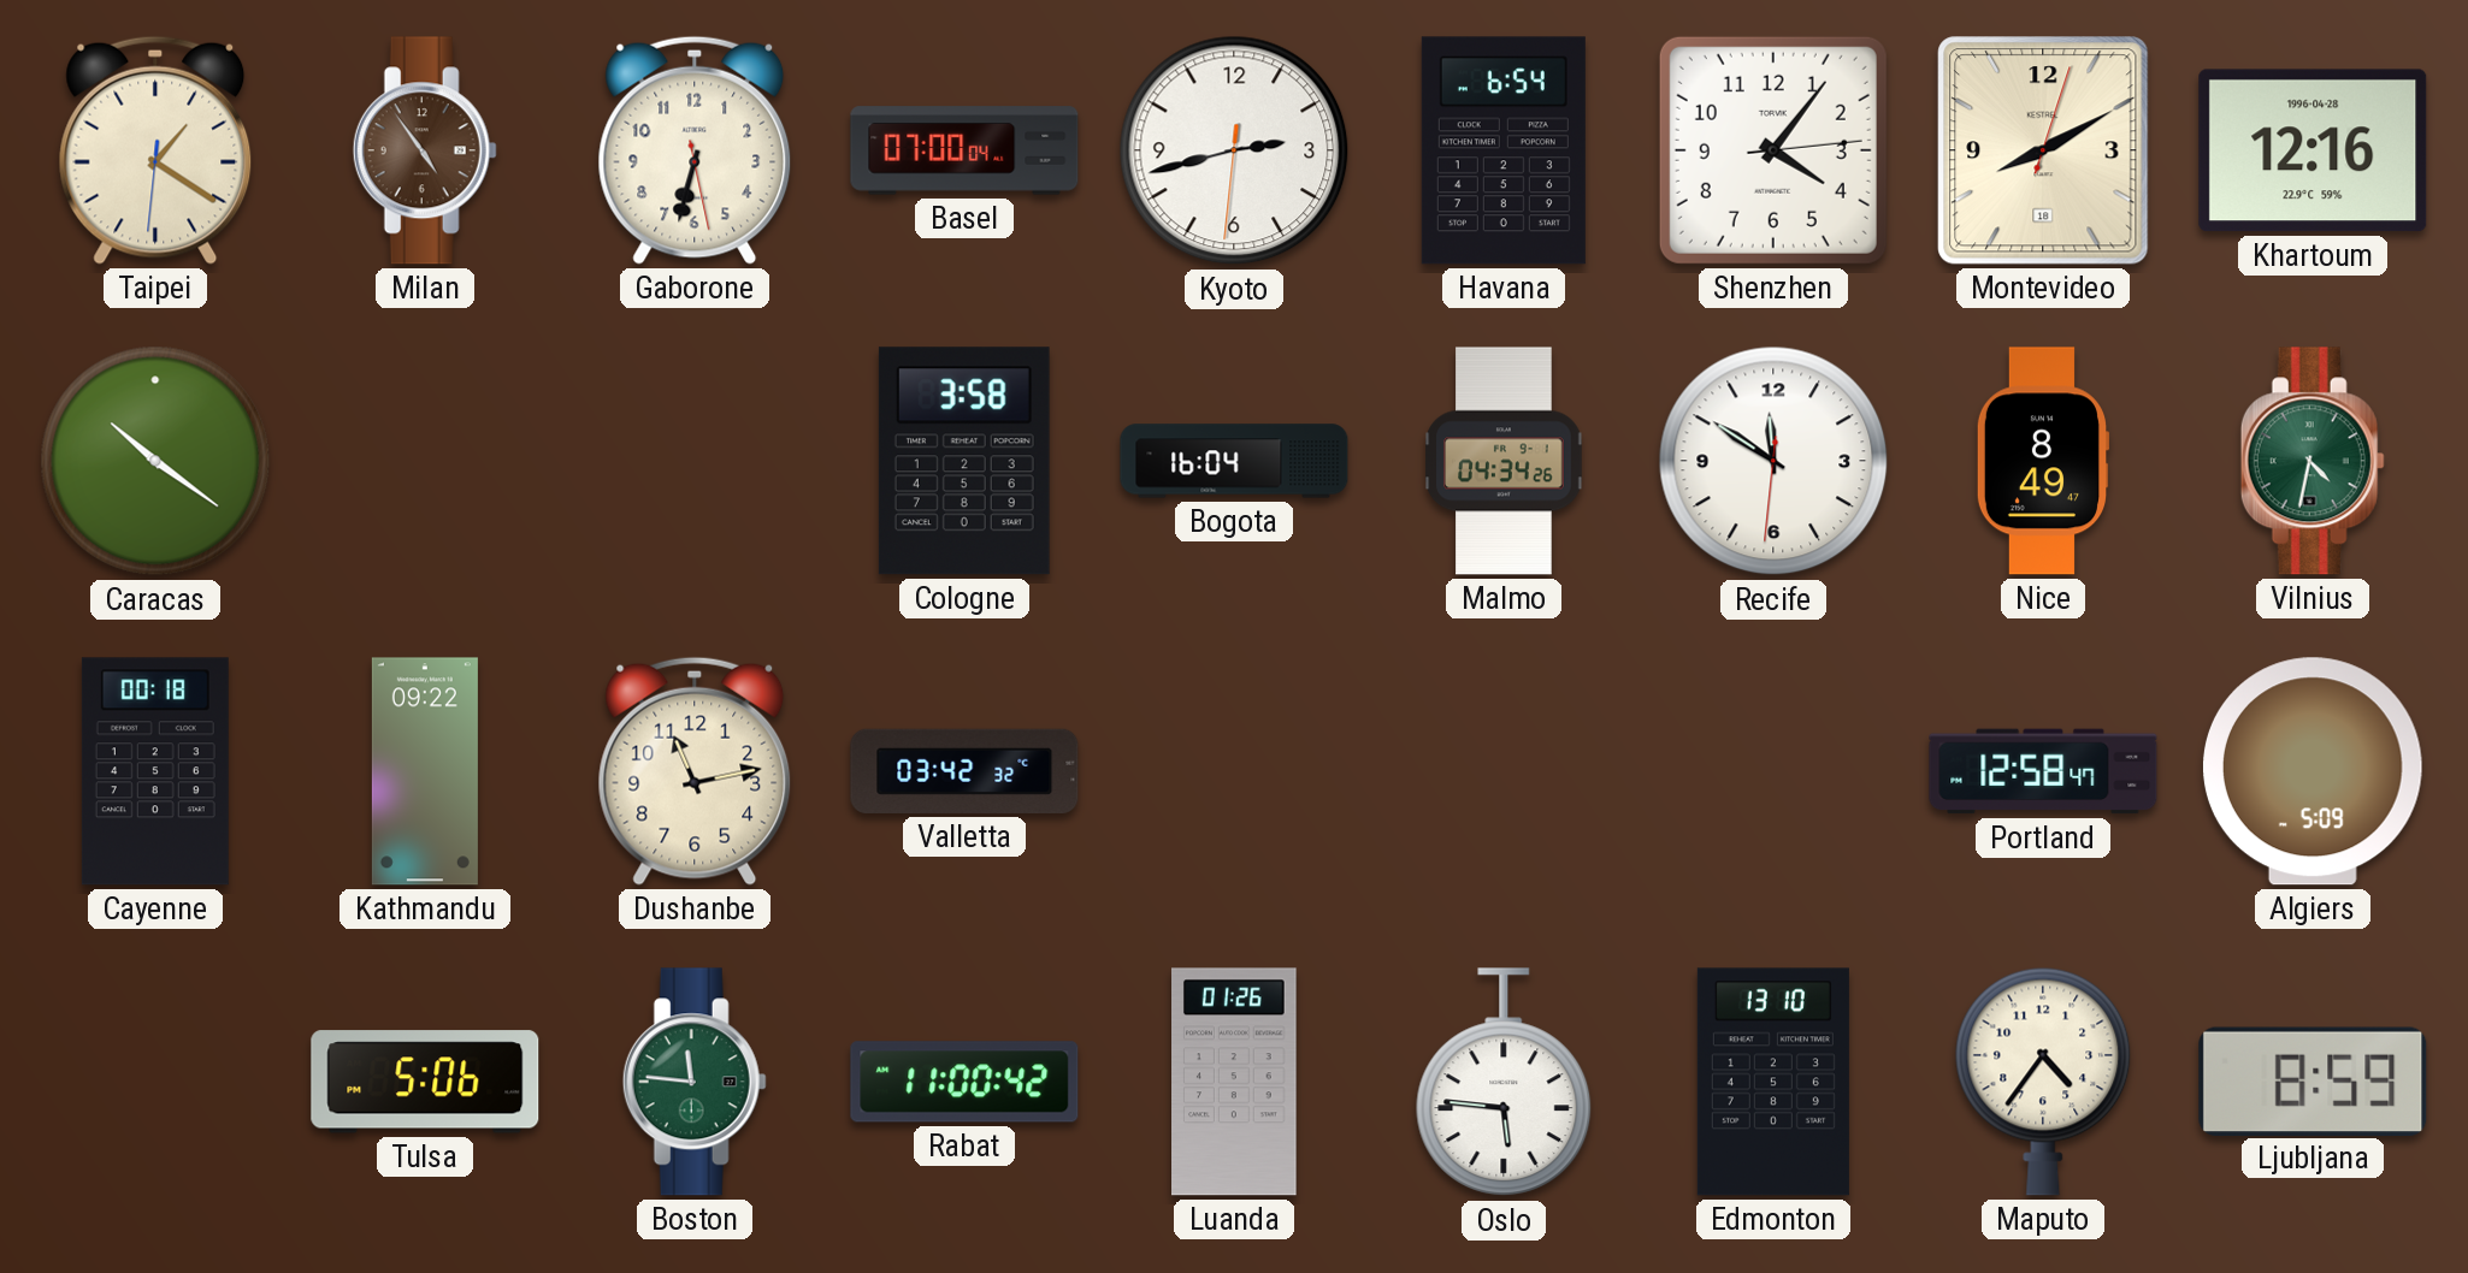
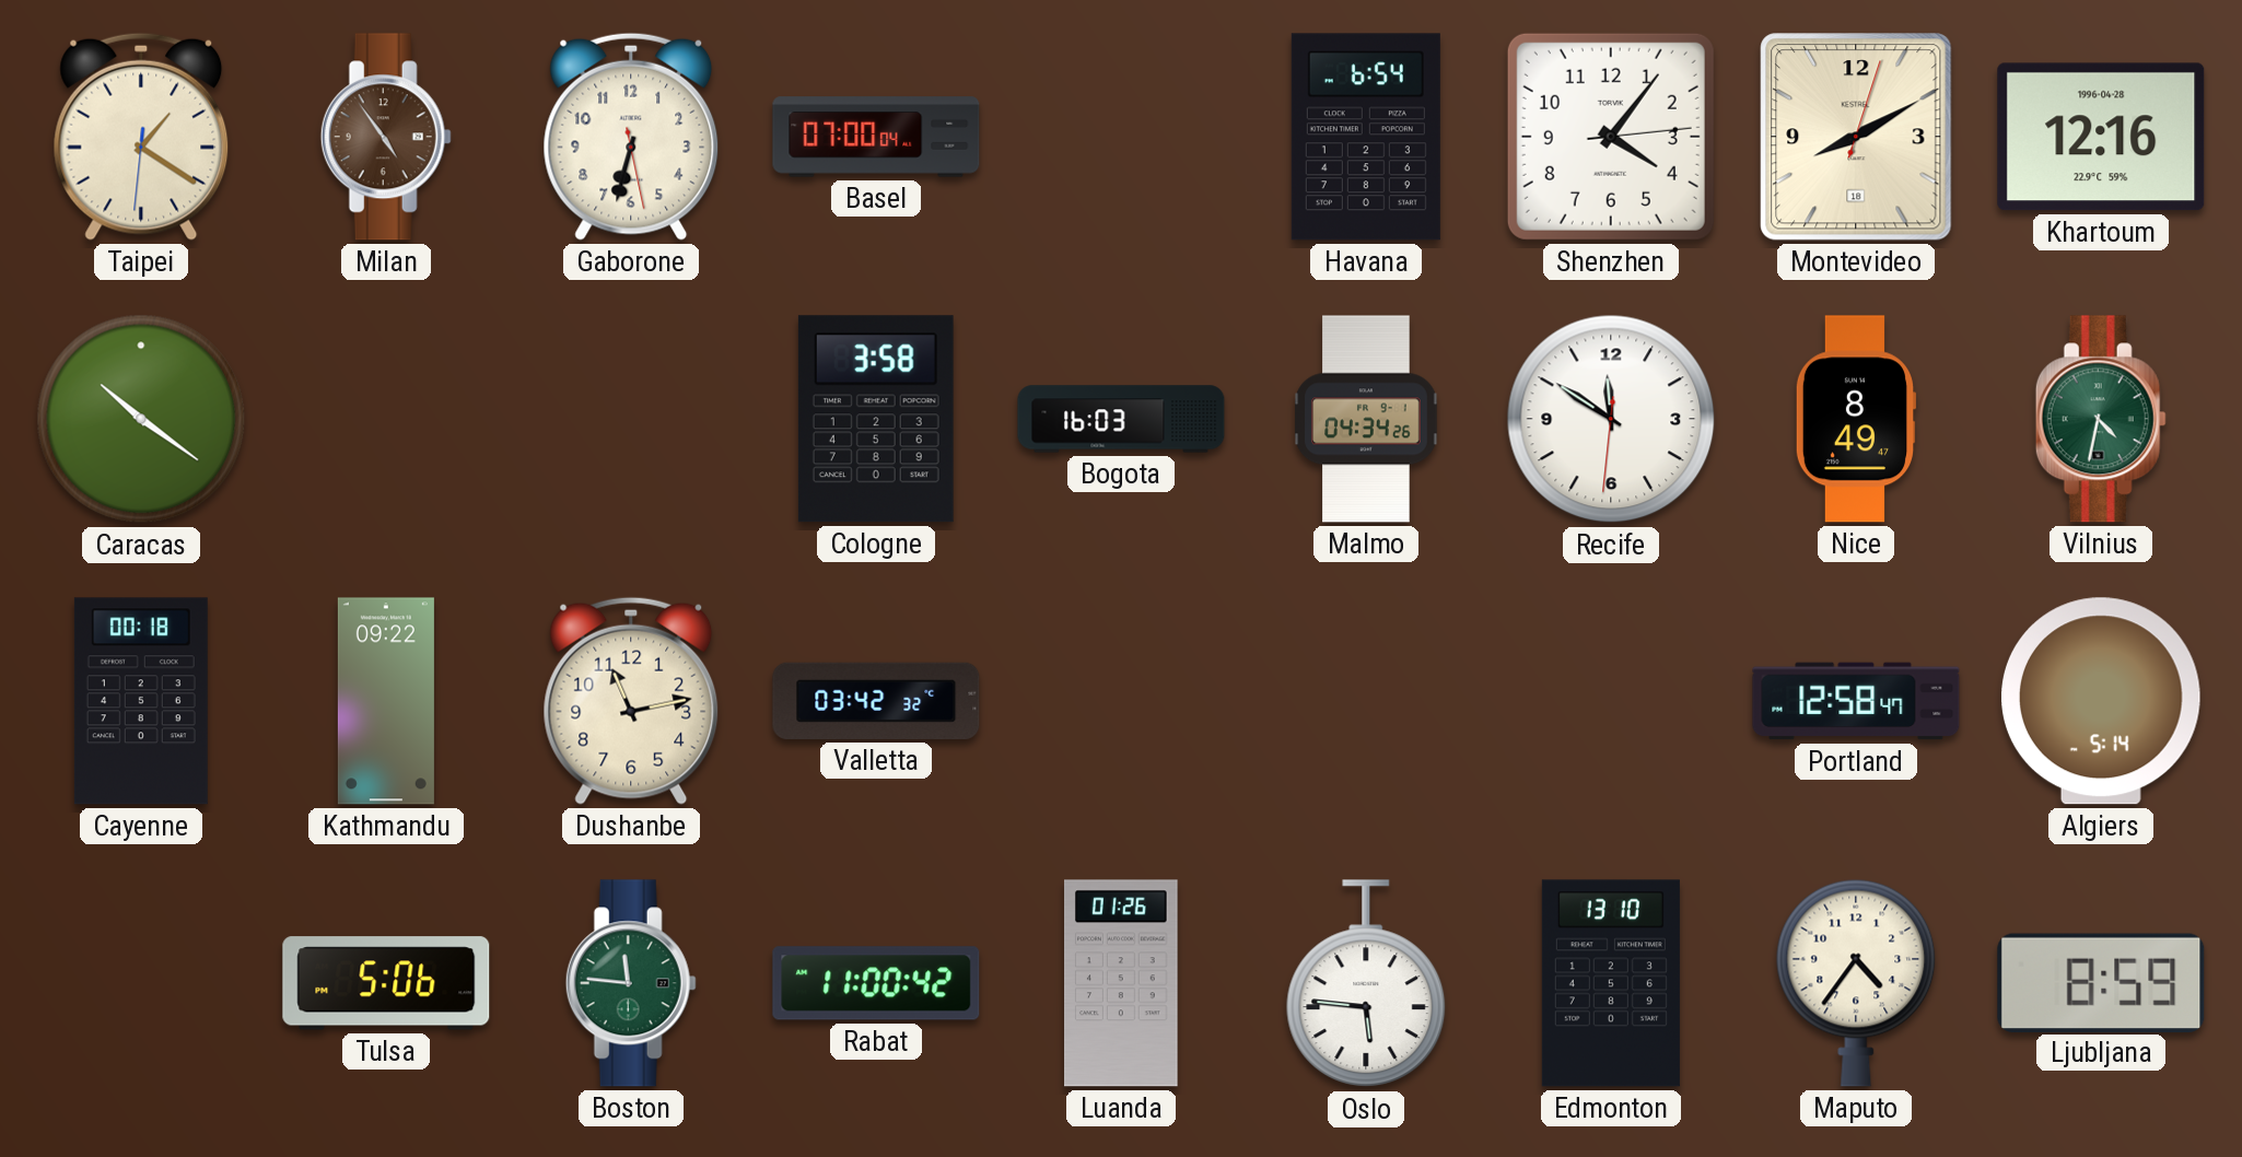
Kyoto: 2:42 -> none (1234, 150)
Bogota: 16:04 -> 16:03 (1121, 419)
Algiers: 5:09 -> 5:14 (2101, 701)
